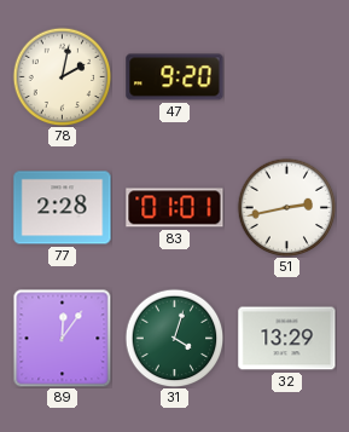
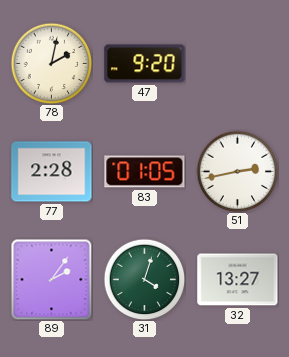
83: 01:01 -> 01:05 (145, 172)
89: 12:06 -> 2:06 (51, 279)
32: 13:29 -> 13:27 (238, 280)
